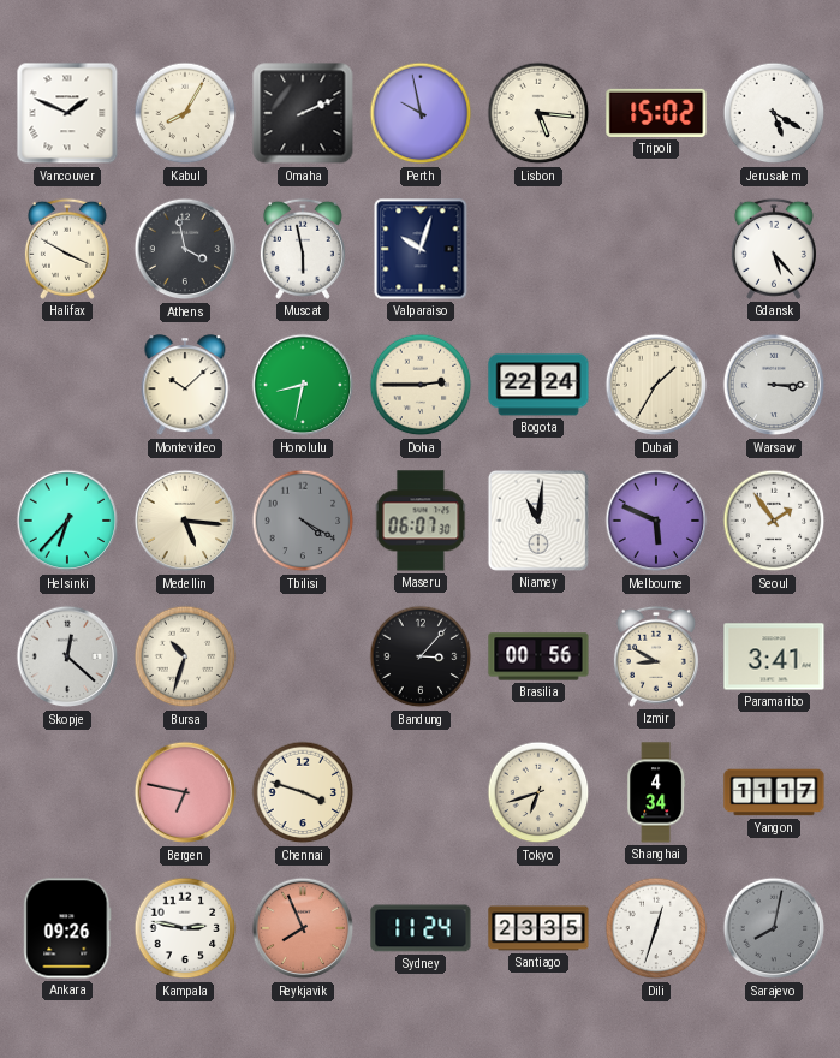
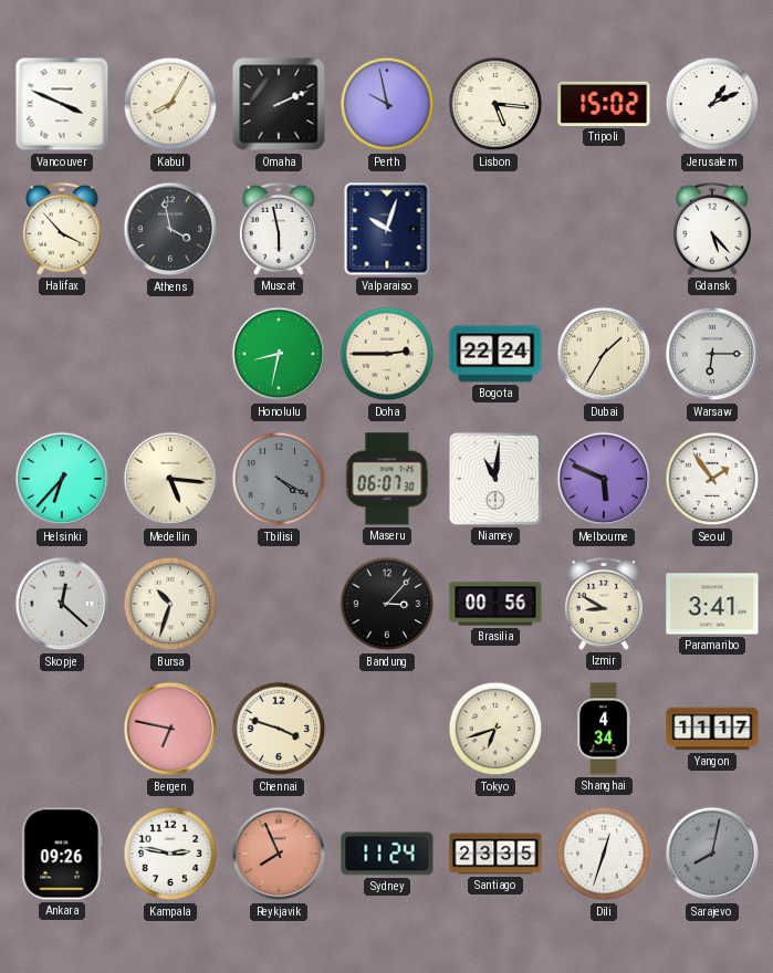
Vancouver: 1:49 -> 3:49 (62, 104)
Jerusalem: 5:20 -> 1:11 (712, 104)
Halifax: 3:50 -> 3:53 (62, 229)
Montevideo: 10:08 -> none (185, 386)
Warsaw: 3:15 -> 6:15 (712, 354)
